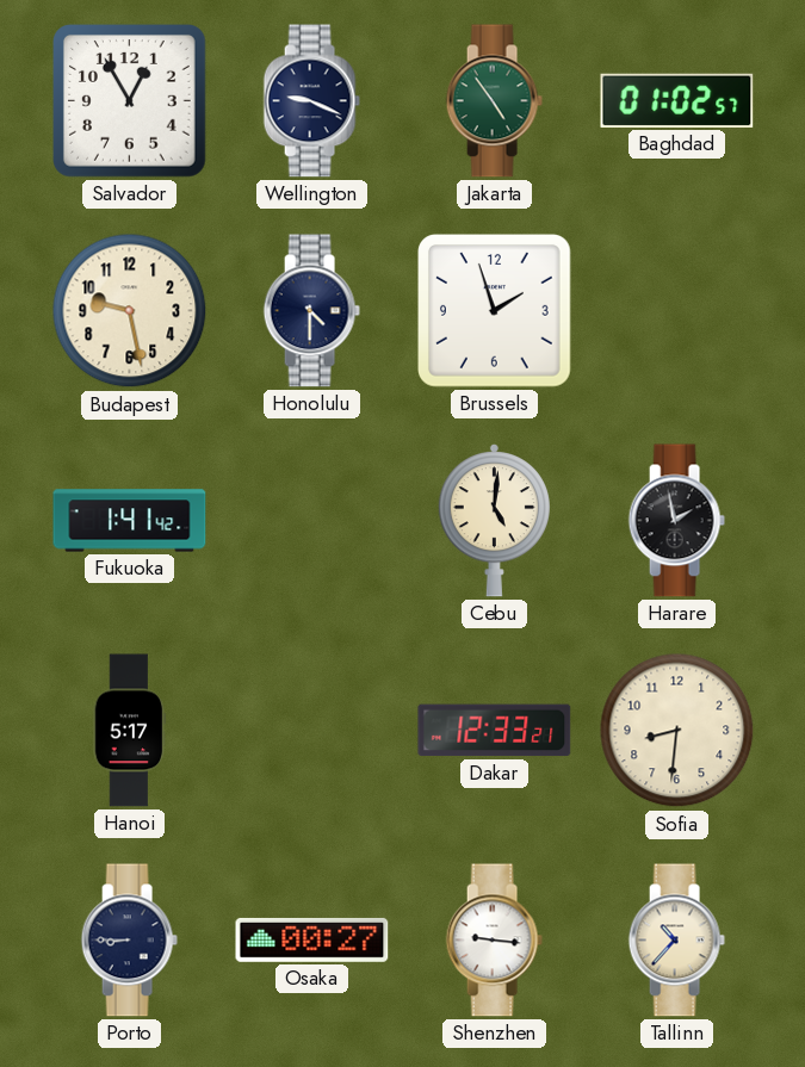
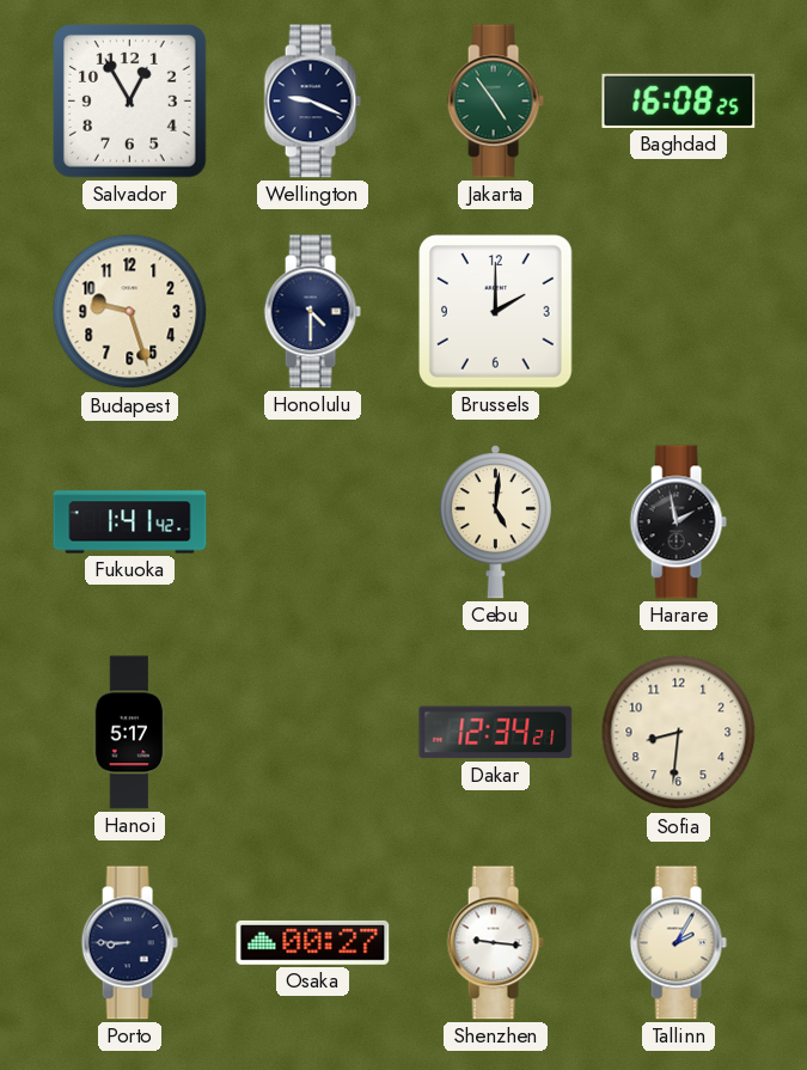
Baghdad: 01:02 -> 16:08 (679, 100)
Budapest: 9:28 -> 9:27 (130, 312)
Brussels: 1:57 -> 2:00 (496, 312)
Dakar: 12:33 -> 12:34 (496, 733)
Tallinn: 10:37 -> 2:05 (678, 943)
